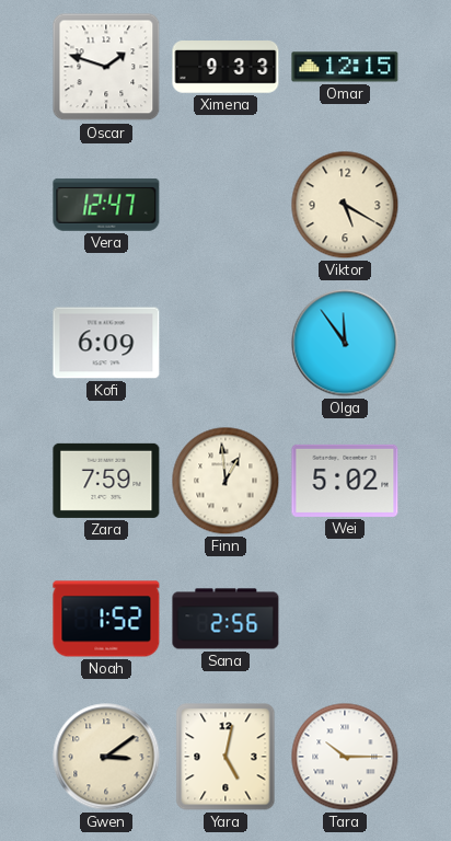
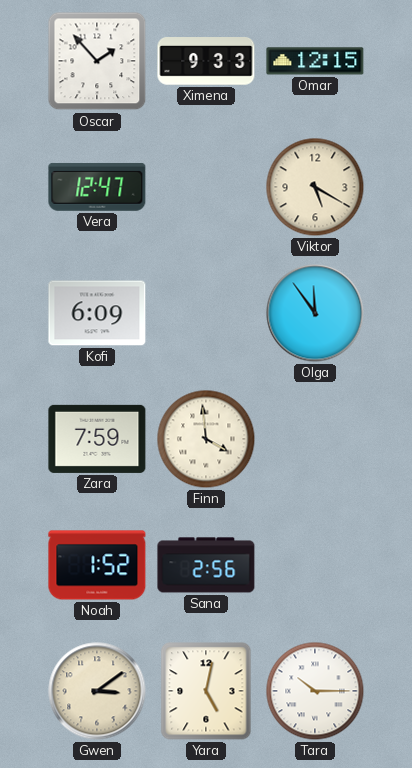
Oscar: 1:48 -> 1:53 (97, 61)
Finn: 12:59 -> 3:59 (206, 439)
Wei: 5:02 -> none (345, 481)
